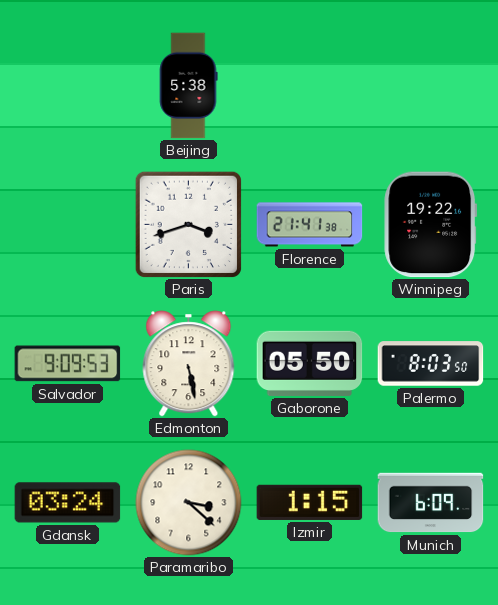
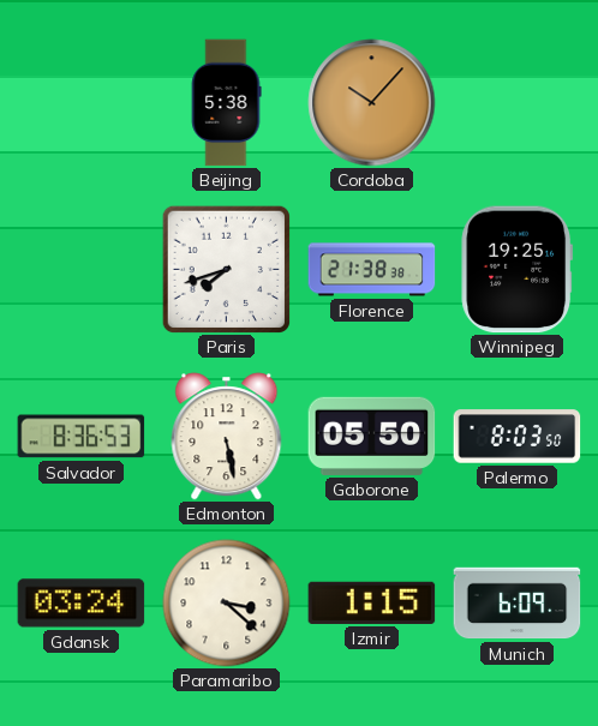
Cordoba: none -> 10:07 (372, 103)
Paris: 3:42 -> 7:42 (226, 269)
Florence: 21:41 -> 21:38 (372, 270)
Winnipeg: 19:22 -> 19:25 (518, 270)
Salvador: 9:09 -> 8:36 (82, 437)
